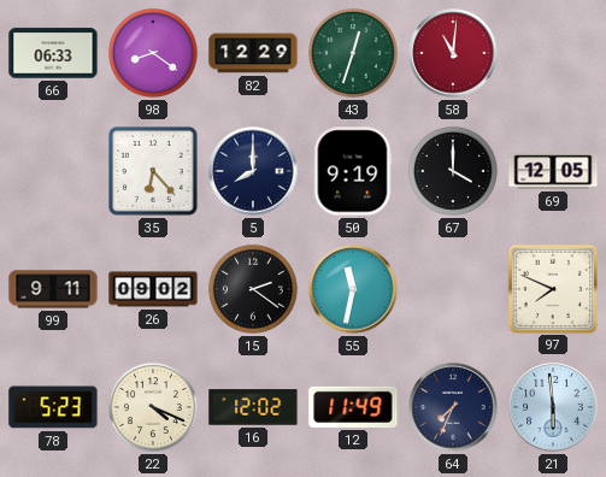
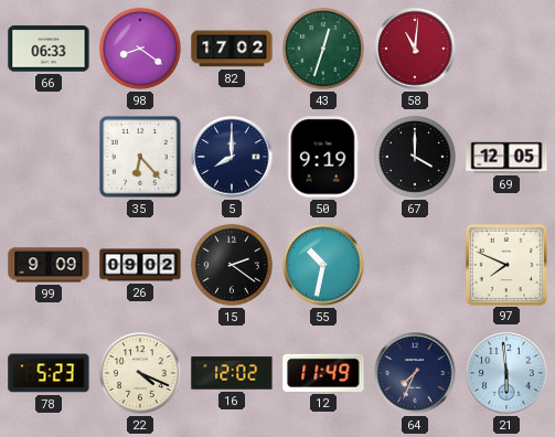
82: 12:29 -> 17:02 (232, 49)
99: 9:11 -> 9:09 (49, 265)
55: 11:32 -> 10:32 (323, 265)
